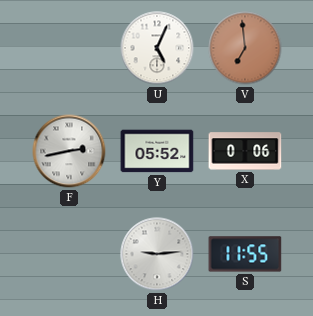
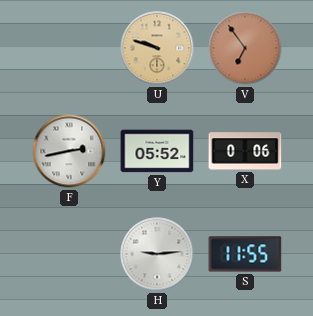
U: 5:04 -> 9:48 (157, 48)
U dial: white -> champagne (157, 48)
V: 6:59 -> 6:54 (245, 48)
